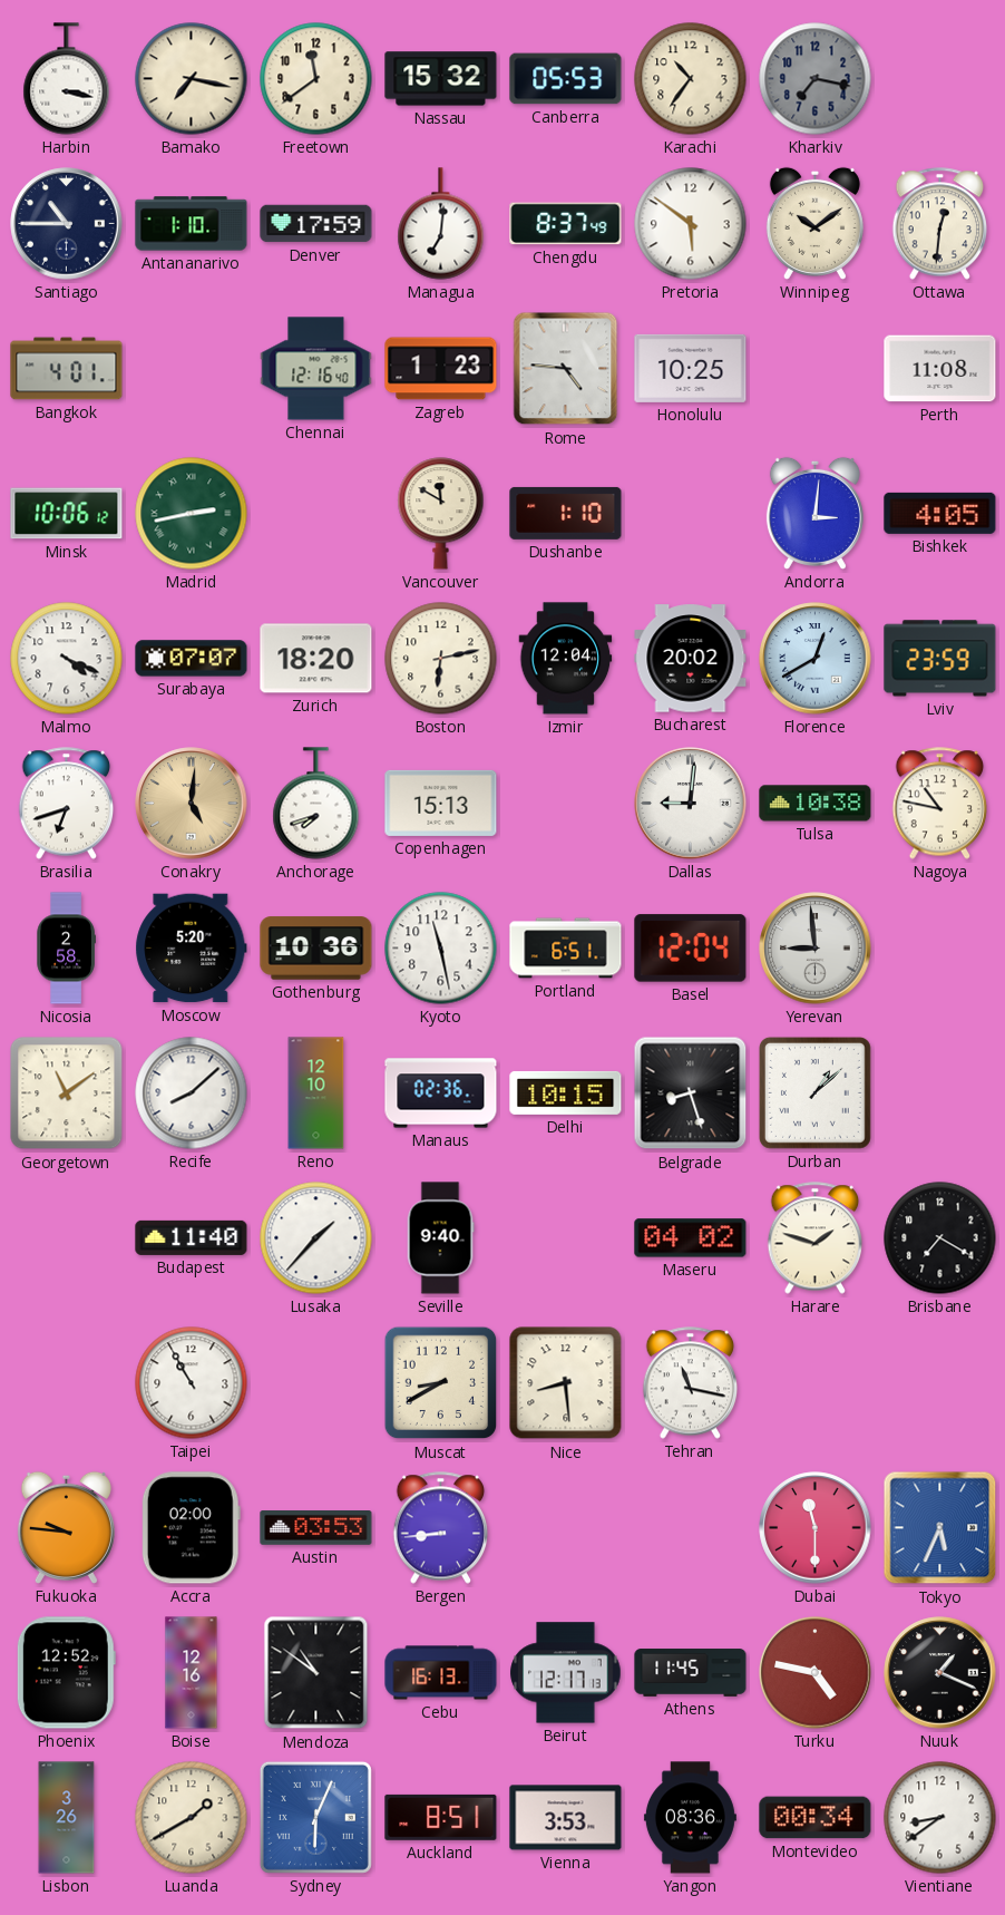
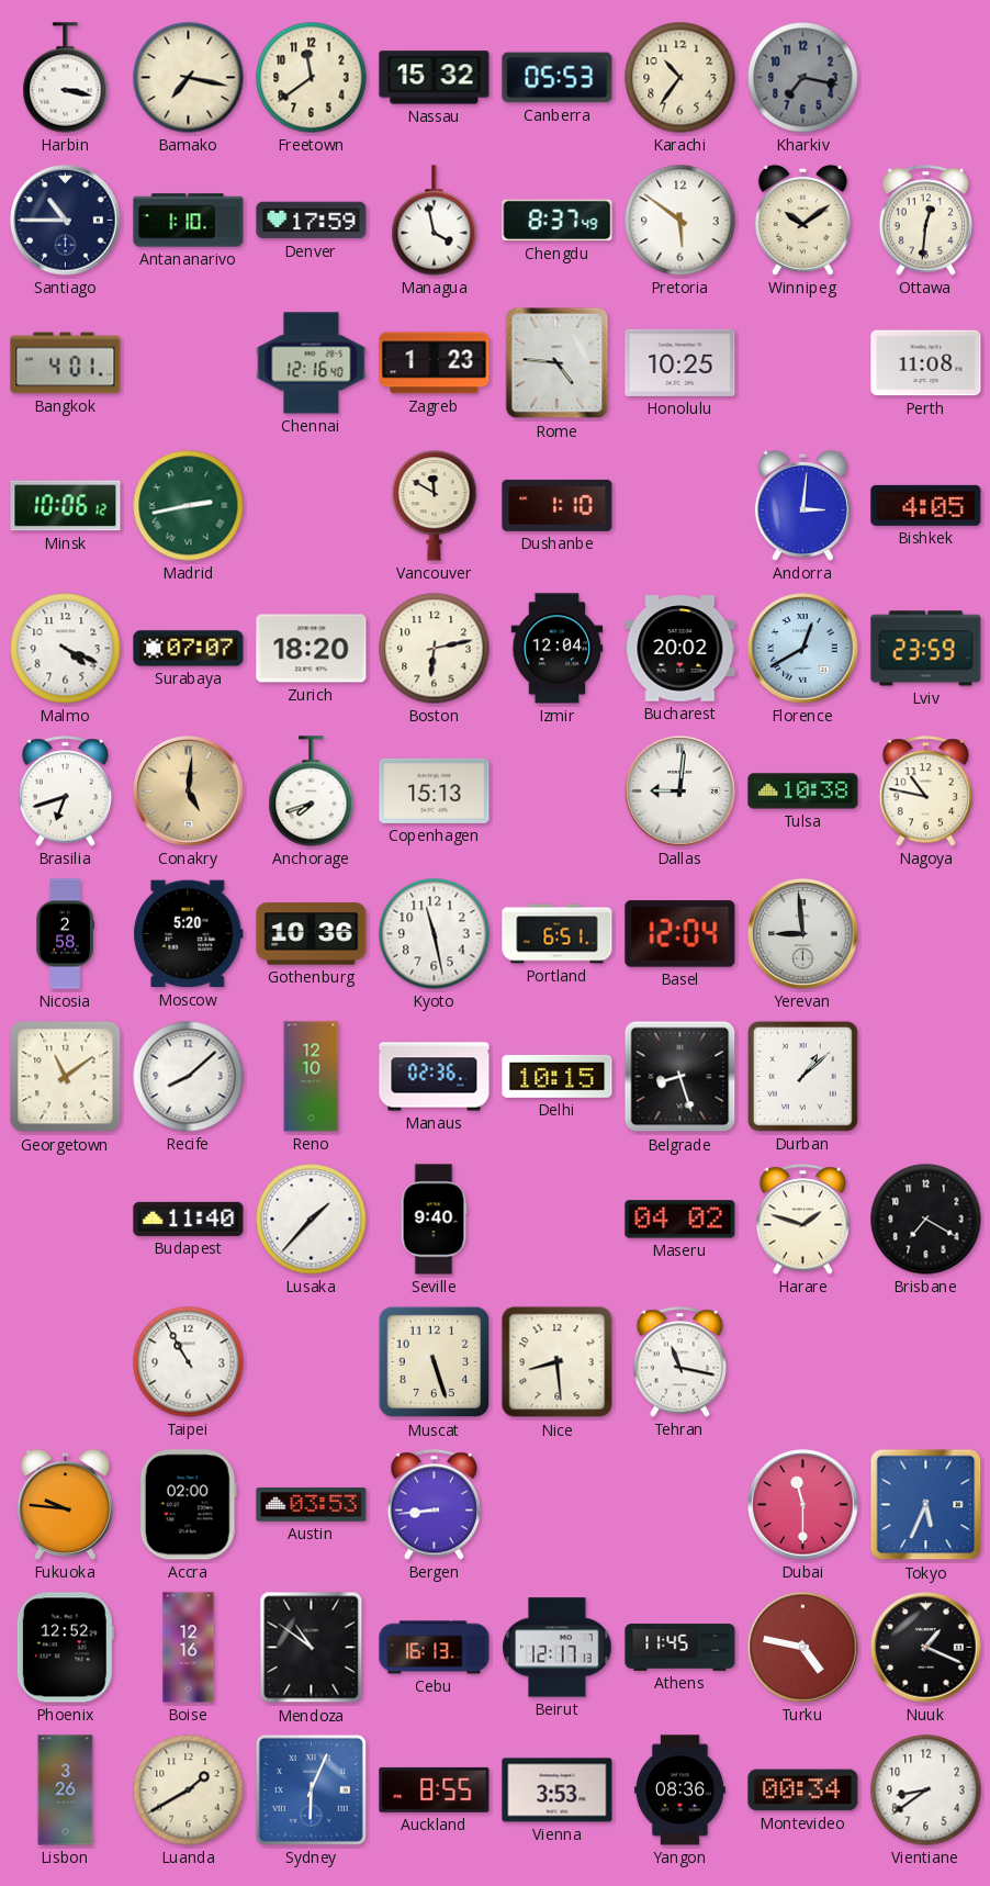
Managua: 7:01 -> 3:58 (435, 221)
Muscat: 8:40 -> 5:27 (435, 1362)
Auckland: 8:51 -> 8:55 (435, 1789)
